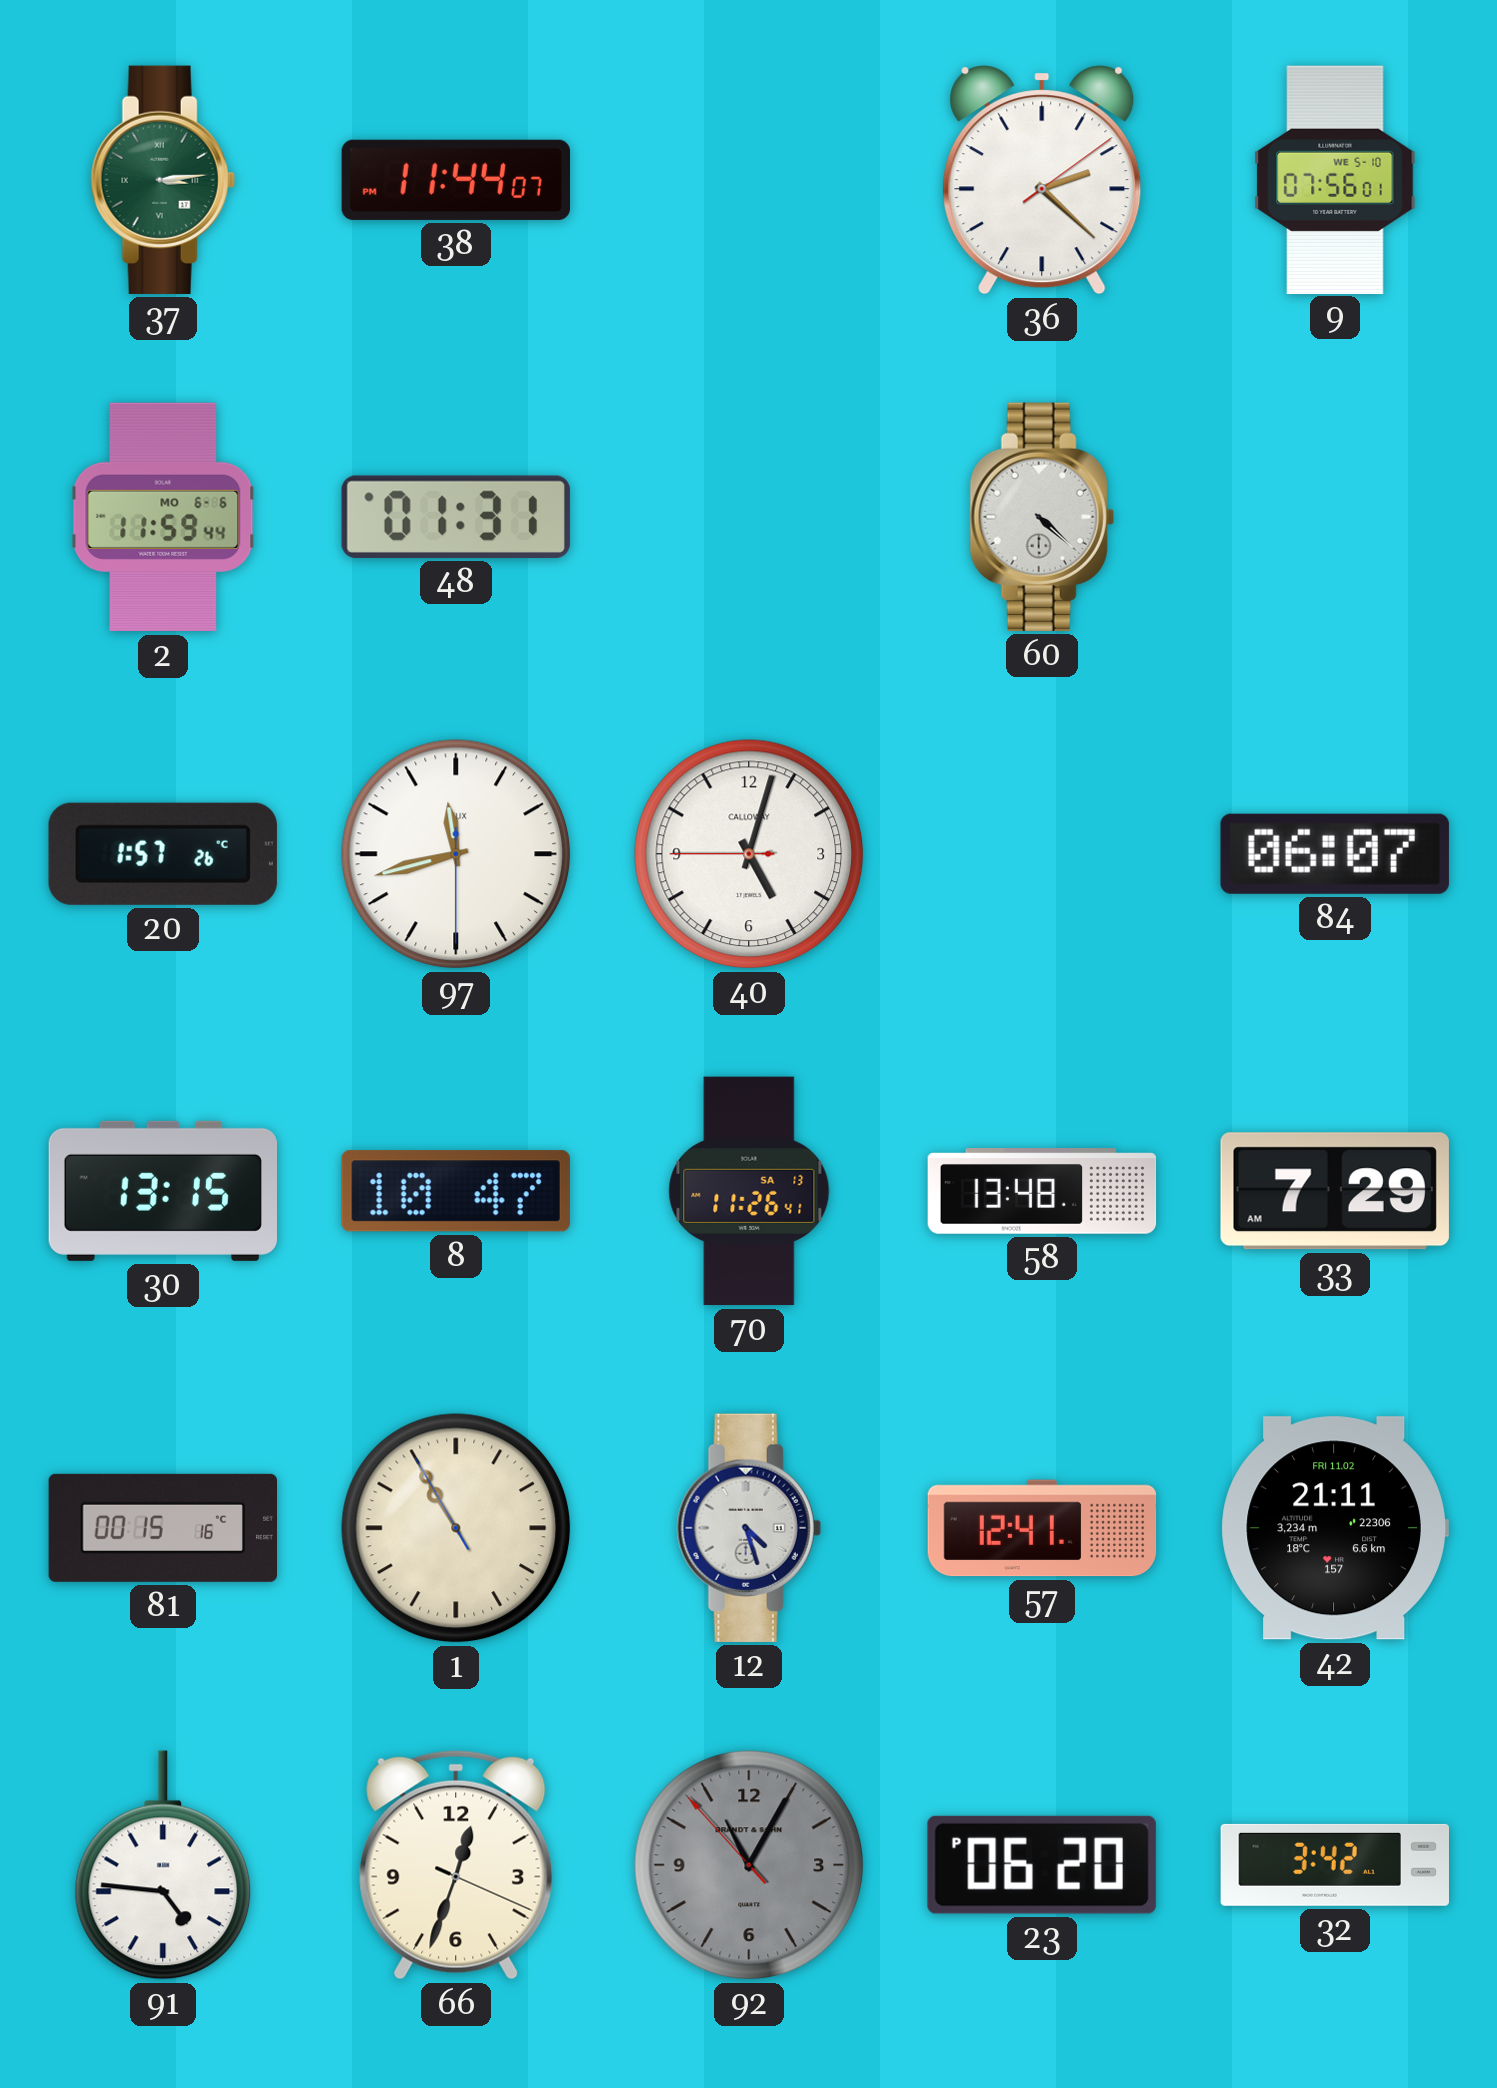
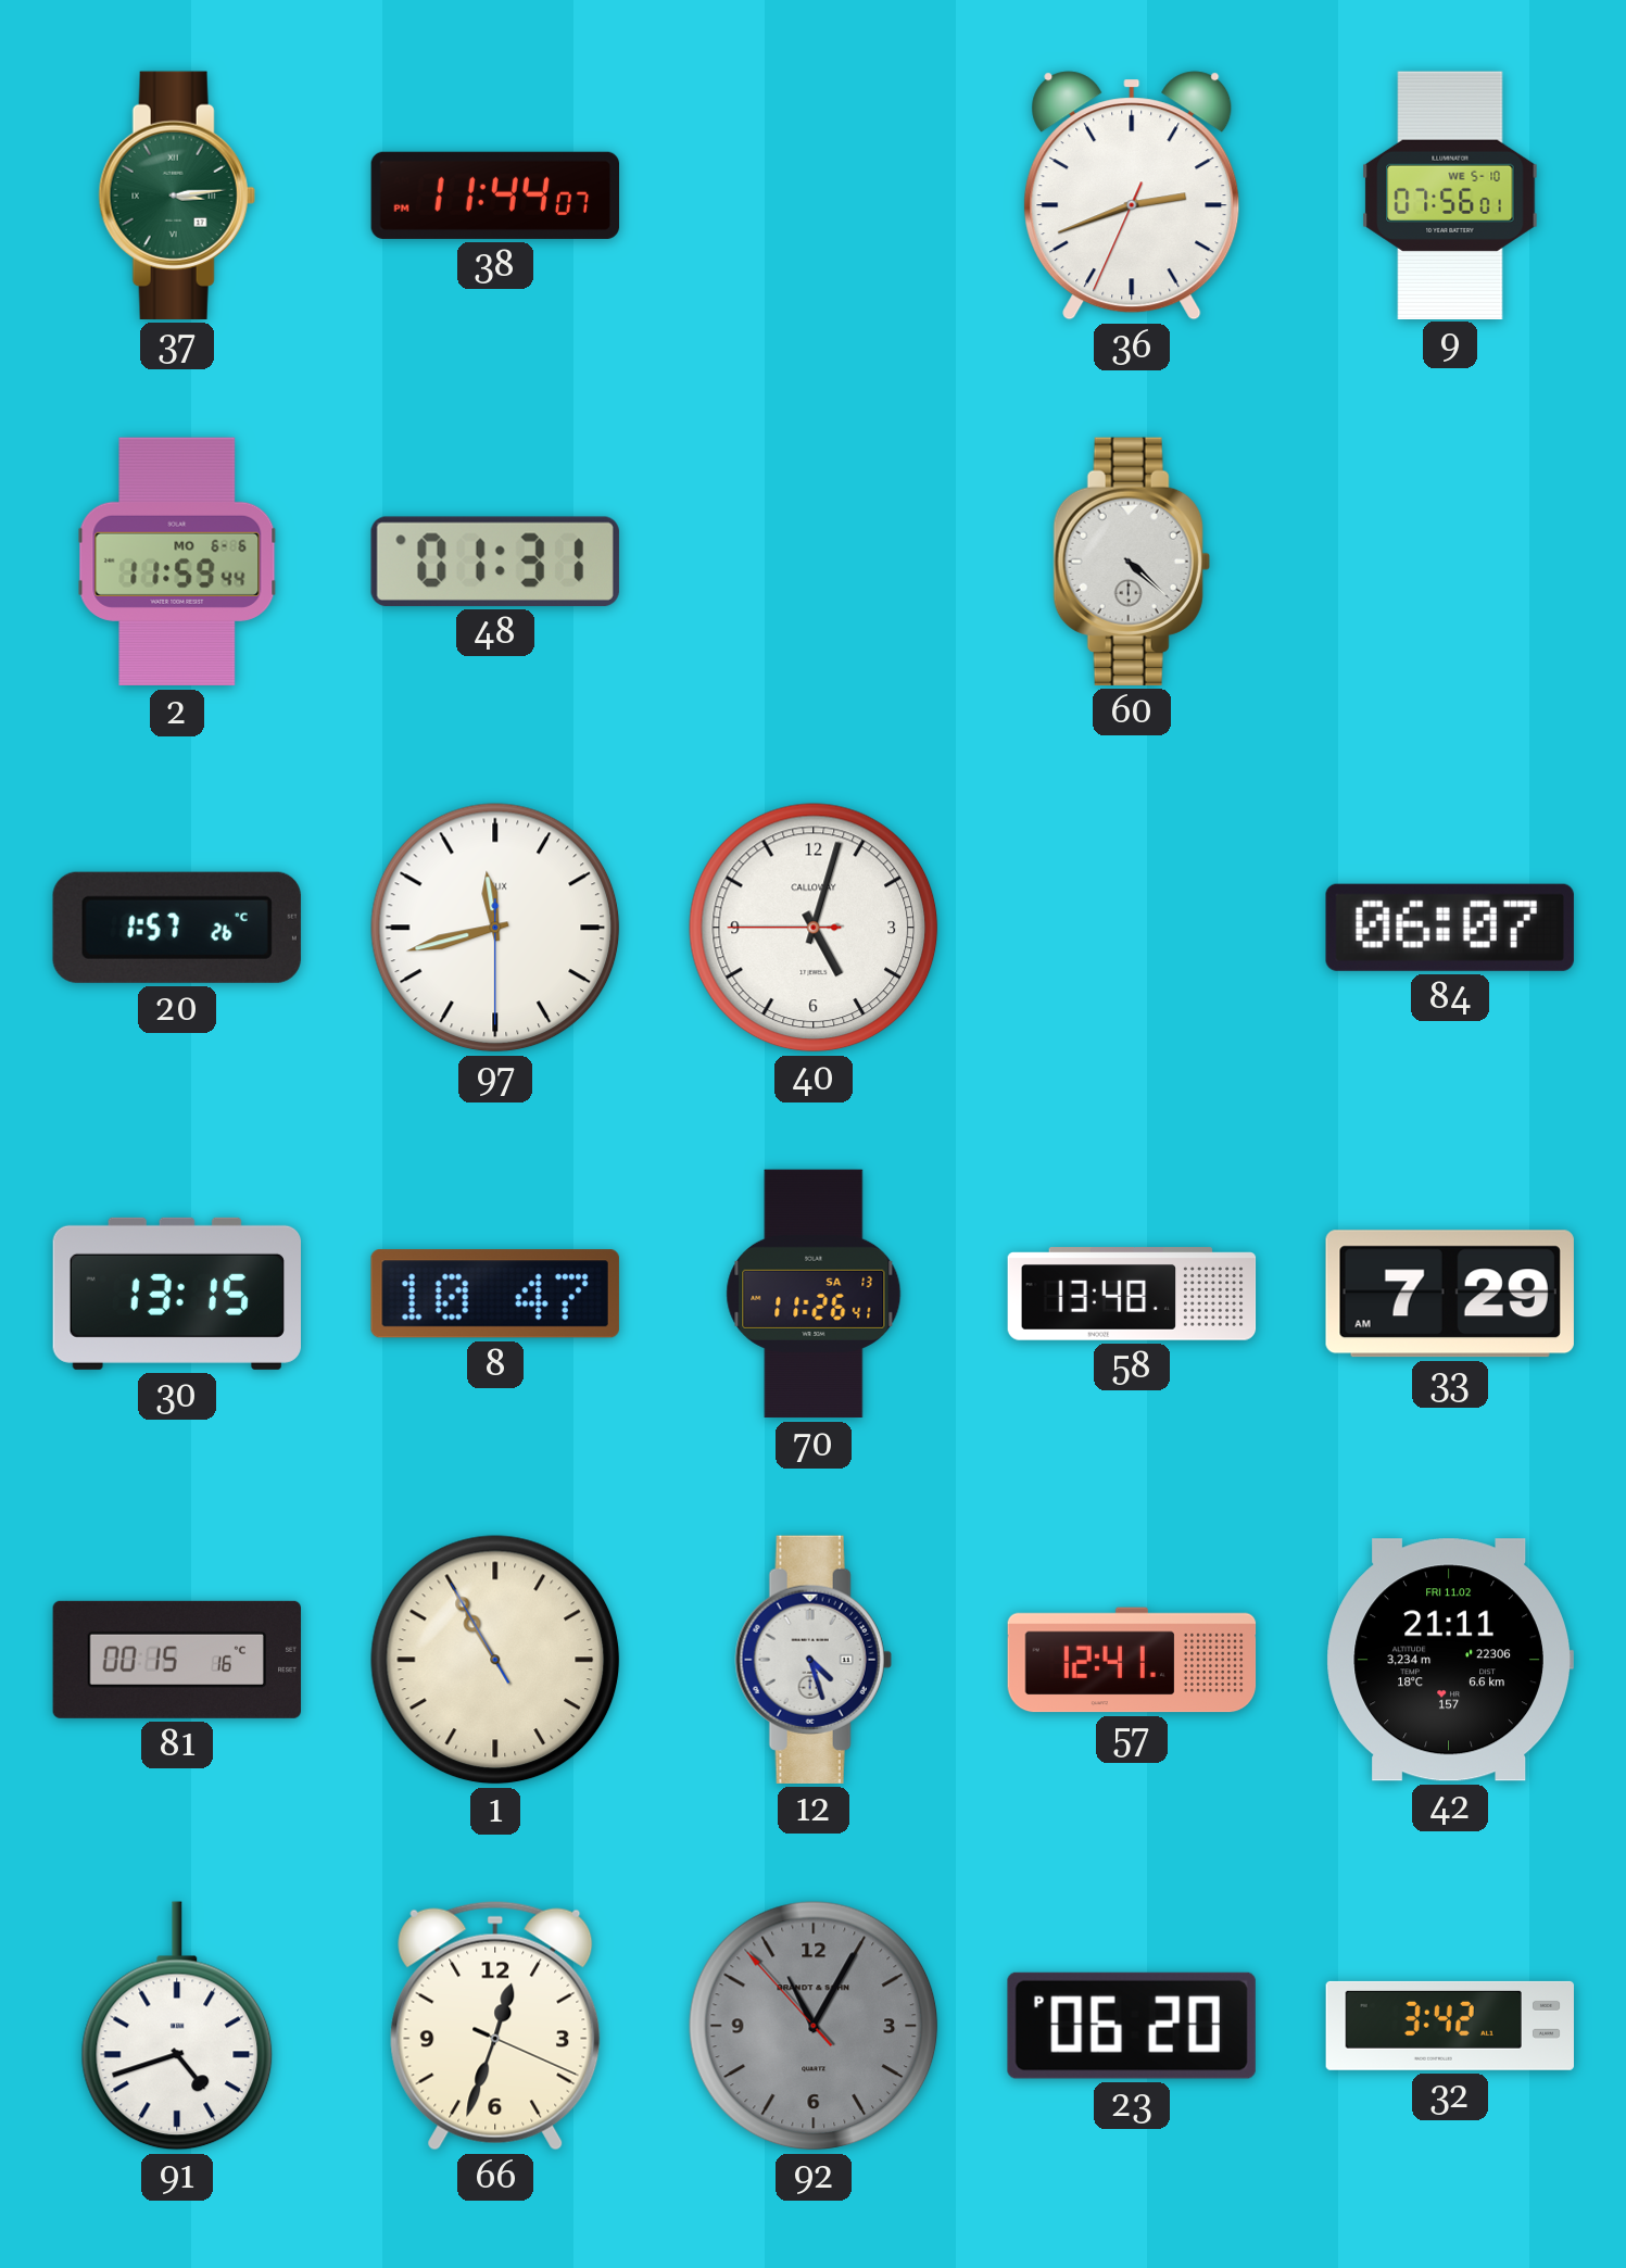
36: 2:22 -> 2:41 (1132, 196)
91: 4:46 -> 4:42 (177, 2026)
